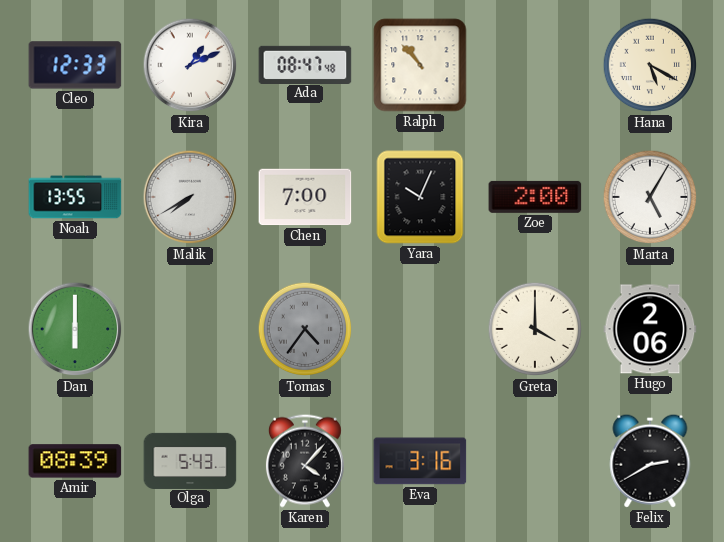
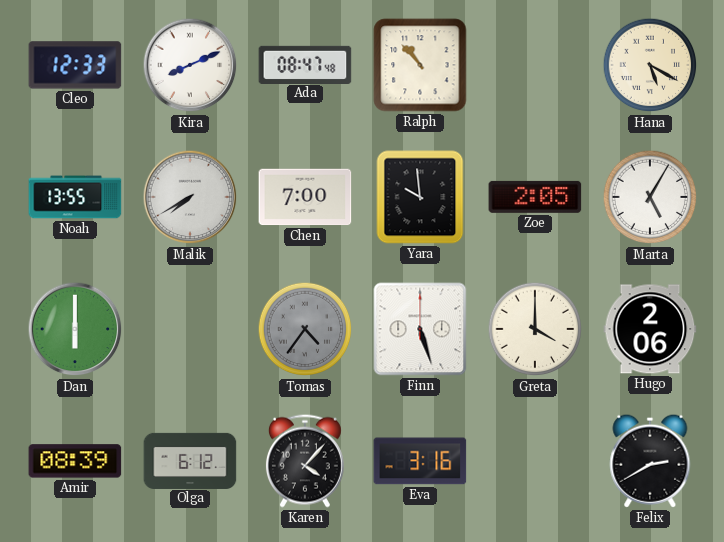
Kira: 1:11 -> 8:11 (190, 65)
Yara: 10:04 -> 9:59 (420, 197)
Zoe: 2:00 -> 2:05 (535, 197)
Finn: none -> 5:27 (420, 329)
Olga: 5:43 -> 6:12 (190, 460)
